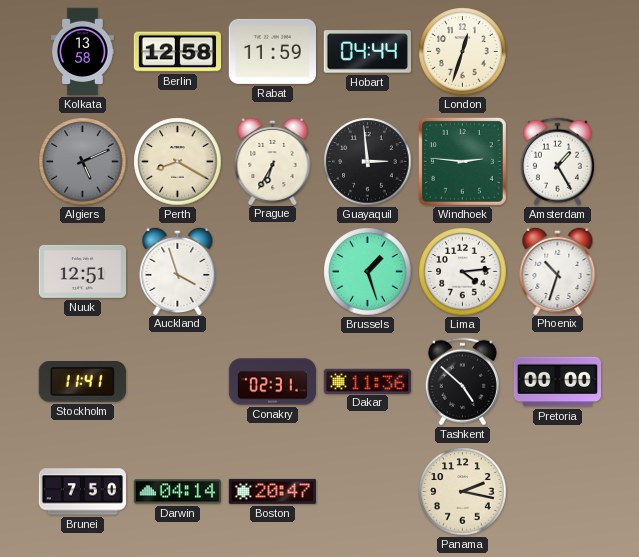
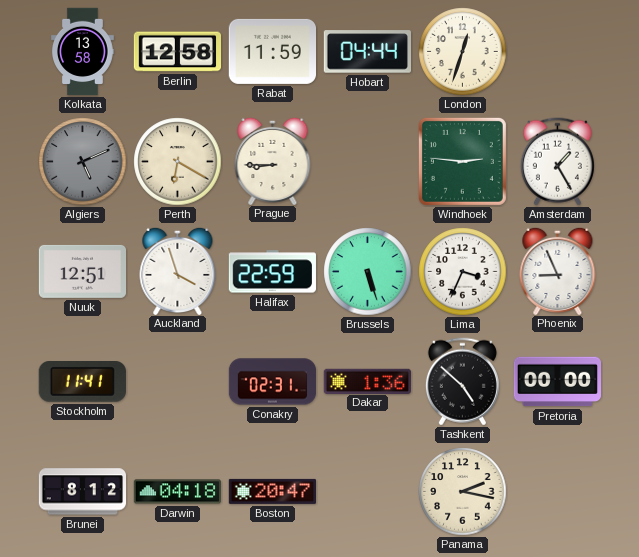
Perth: 8:20 -> 6:20 (178, 162)
Prague: 6:35 -> 8:45 (273, 160)
Guayaquil: 2:59 -> none (368, 162)
Halifax: none -> 22:59 (272, 272)
Brussels: 1:27 -> 5:27 (368, 272)
Lima: 4:14 -> 3:34 (463, 272)
Phoenix: 10:33 -> 8:56 (558, 270)
Dakar: 11:36 -> 1:36 (367, 381)
Brunei: 7:50 -> 8:12 (82, 492)
Darwin: 04:14 -> 04:18 (177, 492)
